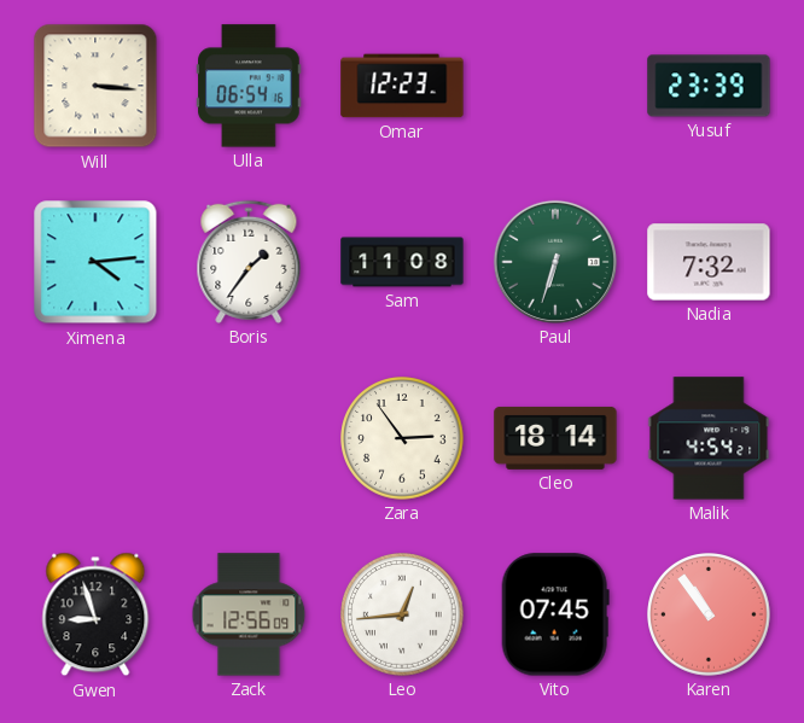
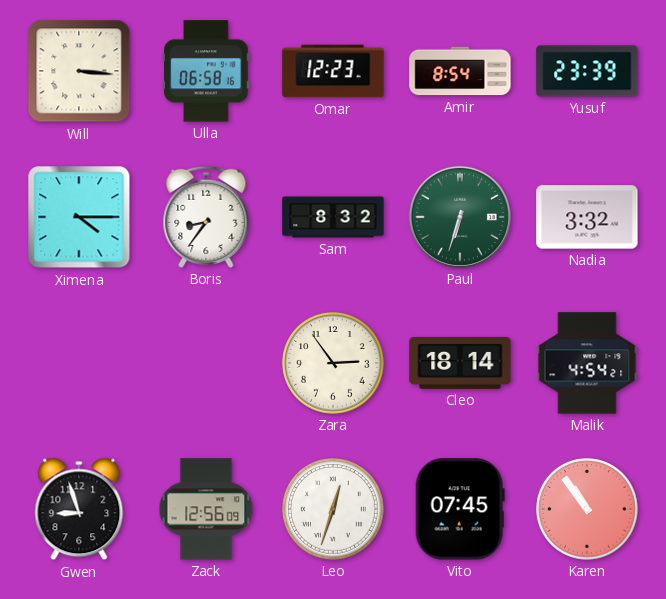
Ulla: 06:54 -> 06:58 (206, 71)
Amir: none -> 8:54 (460, 71)
Ximena: 4:14 -> 4:15 (79, 217)
Boris: 1:36 -> 8:36 (206, 217)
Sam: 11:08 -> 8:32 (333, 217)
Nadia: 7:32 -> 3:32 (587, 217)
Leo: 12:44 -> 12:33 (333, 509)
